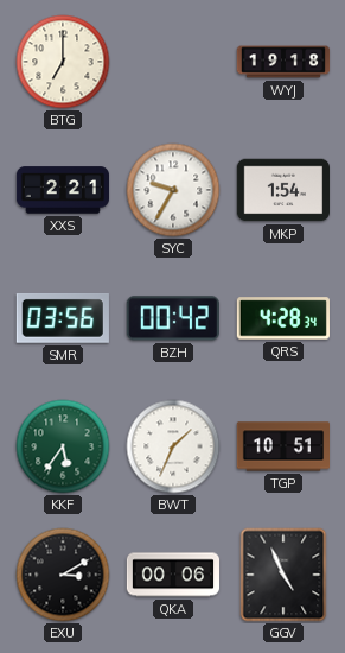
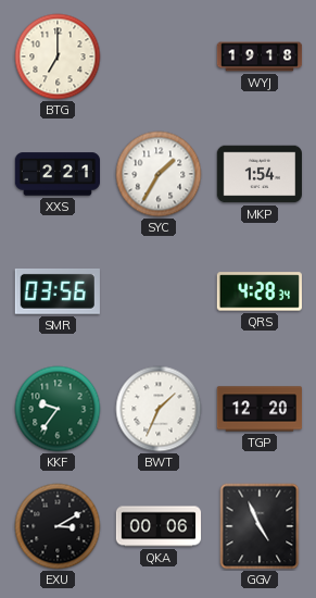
SYC: 9:35 -> 1:35 (159, 174)
BZH: 00:42 -> none (173, 318)
KKF: 5:36 -> 9:36 (58, 409)
TGP: 10:51 -> 12:20 (258, 409)
